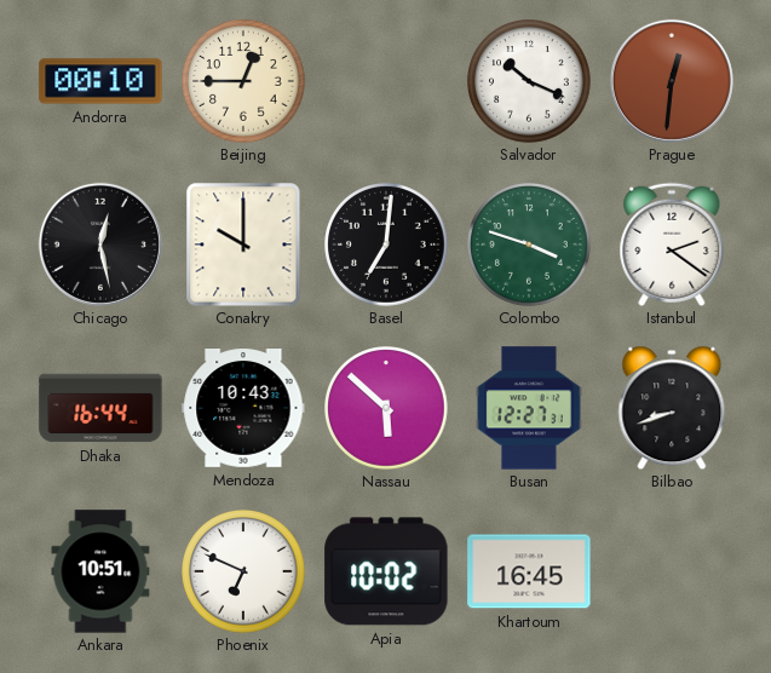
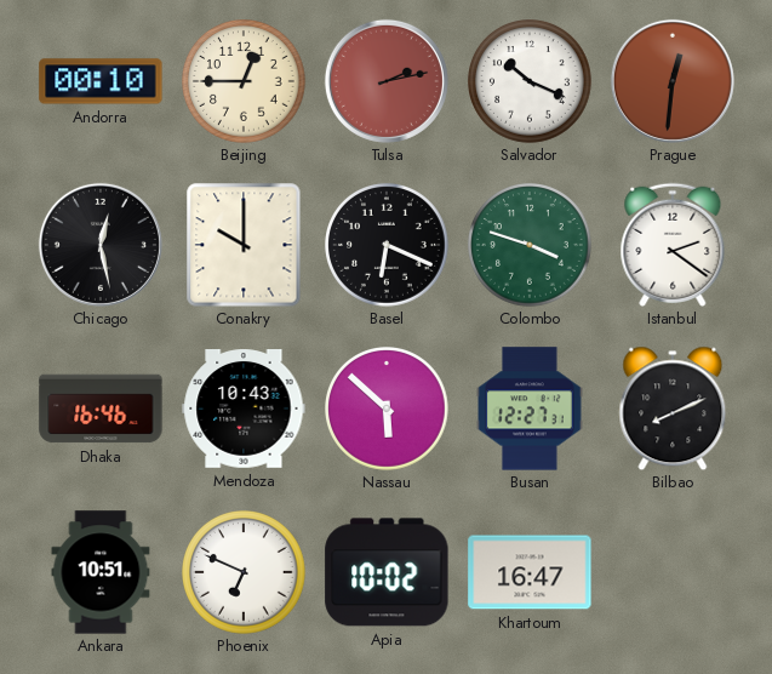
Tulsa: none -> 2:13 (387, 81)
Basel: 7:01 -> 6:19 (388, 246)
Dhaka: 16:44 -> 16:46 (101, 409)
Bilbao: 8:42 -> 8:11 (673, 409)
Khartoum: 16:45 -> 16:47 (530, 572)
